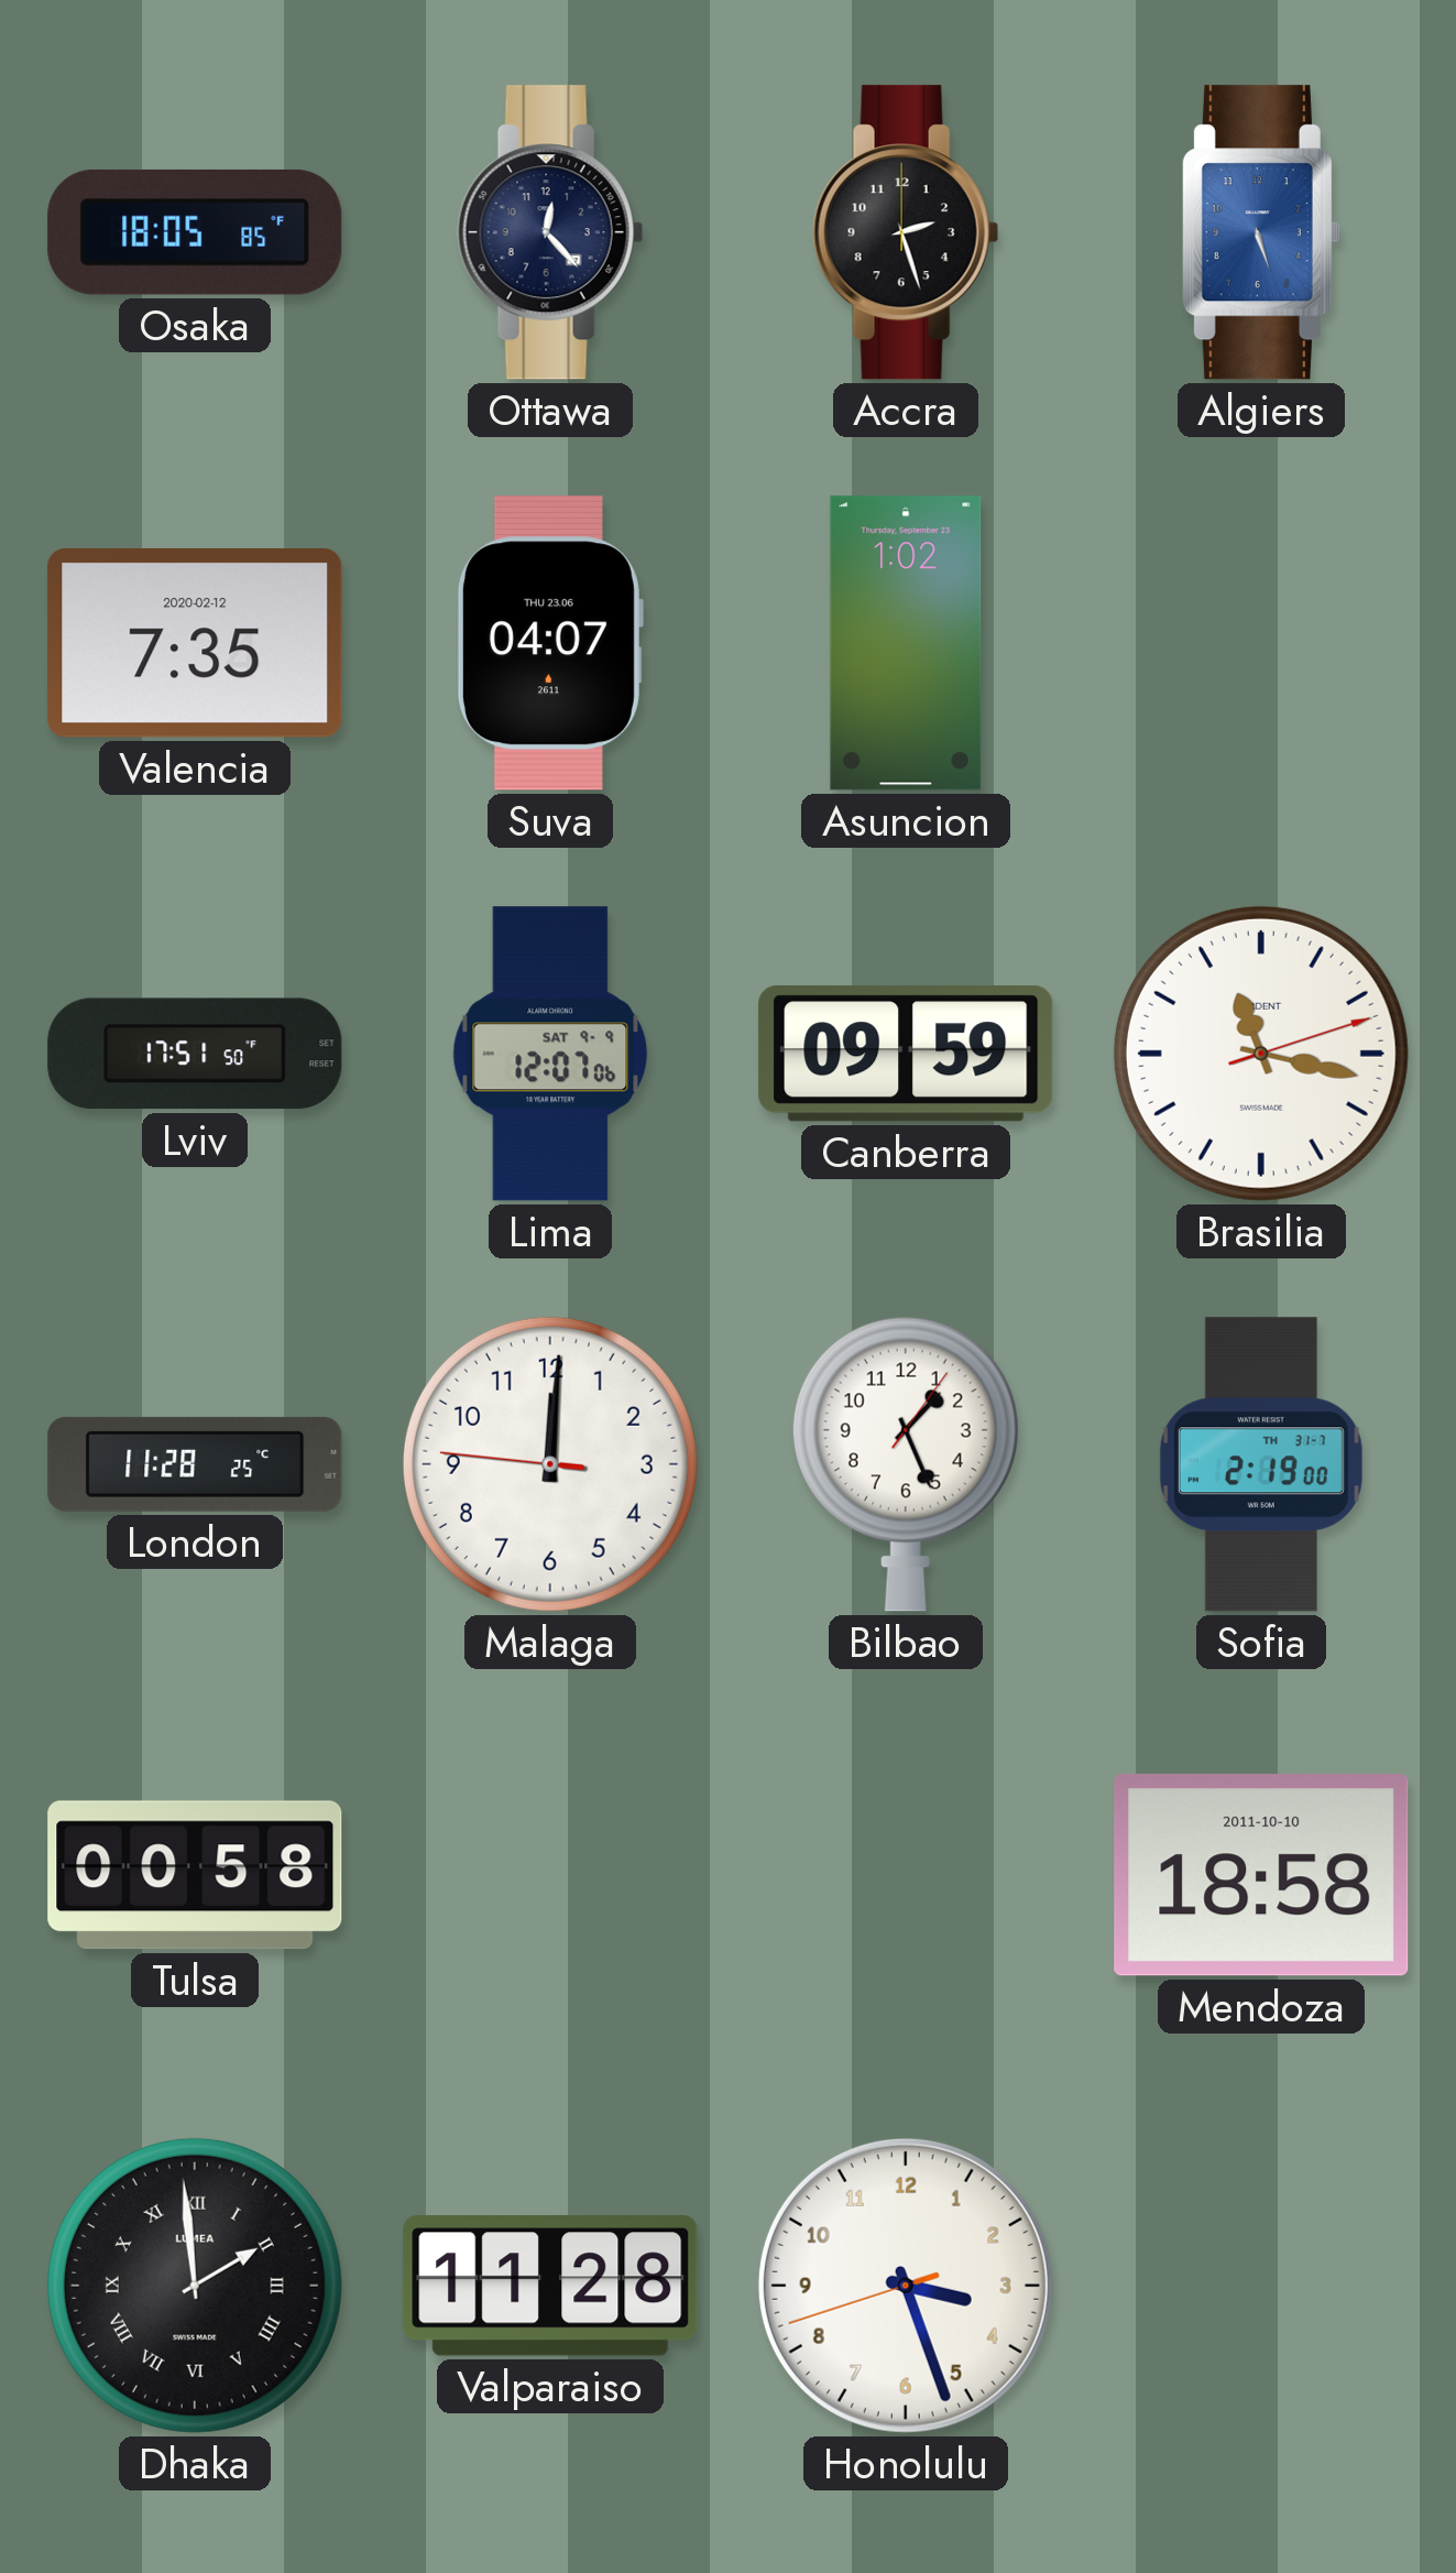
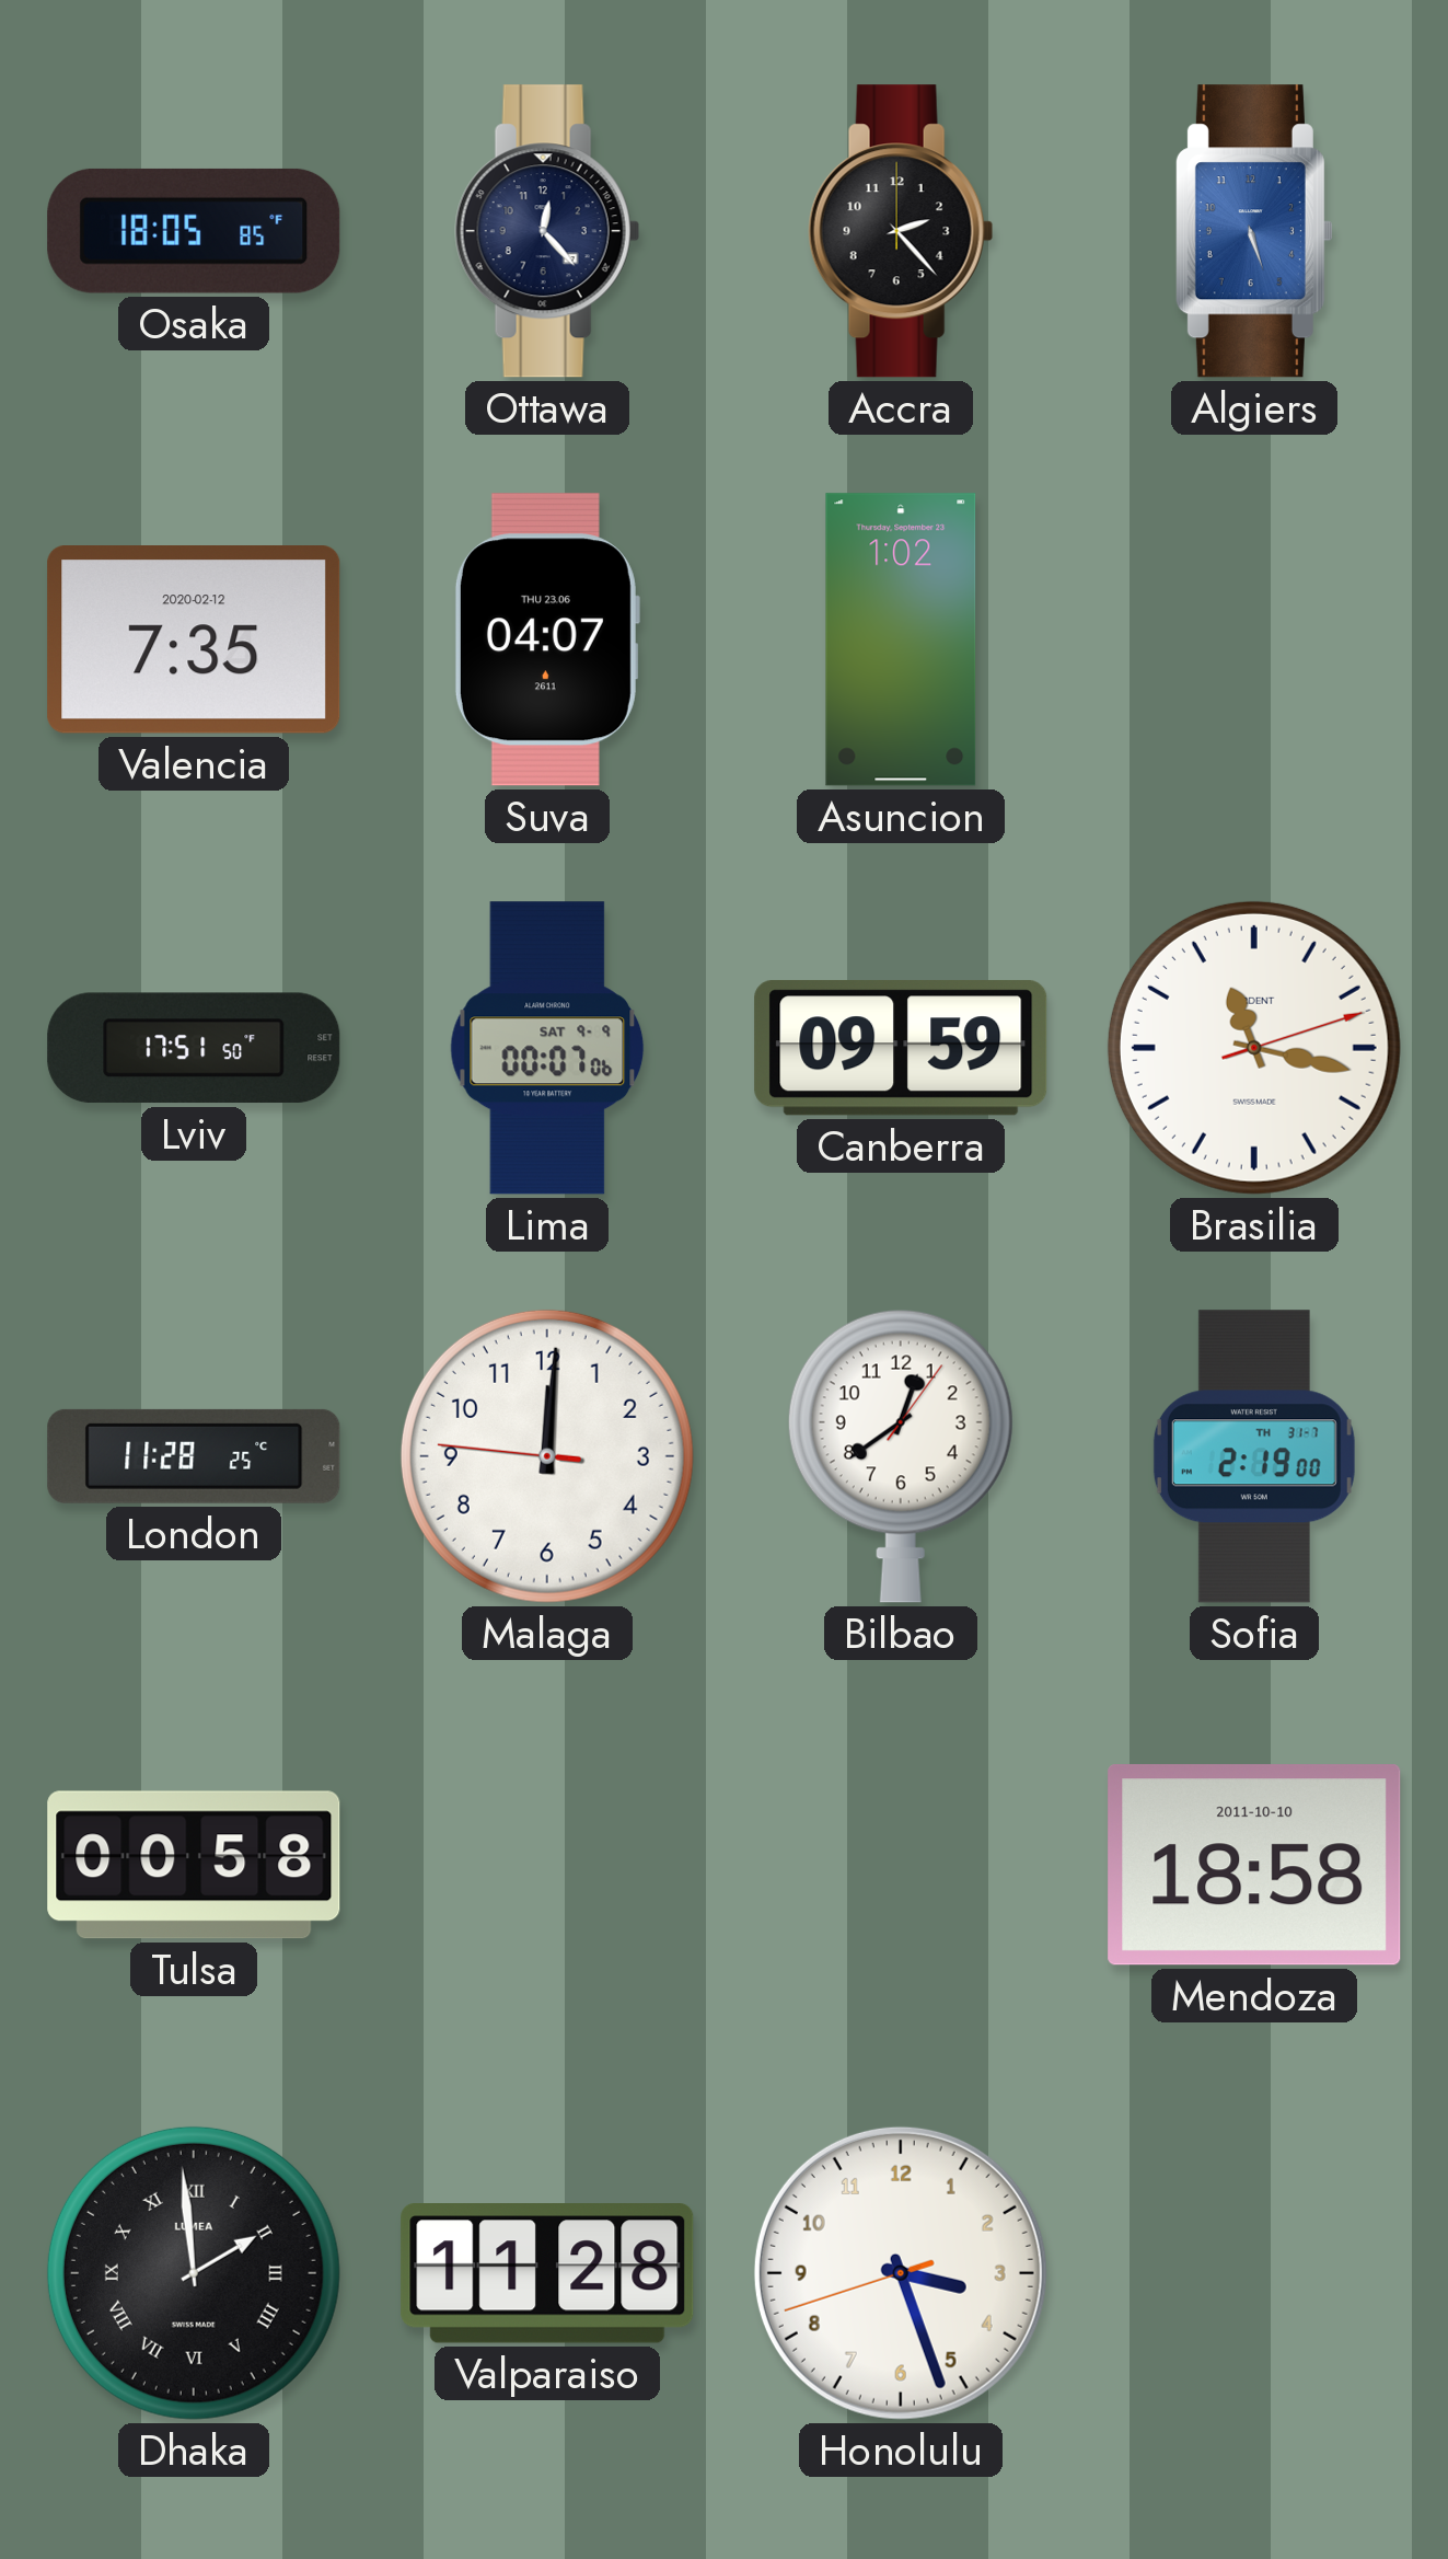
Accra: 2:27 -> 2:23 (901, 231)
Lima: 12:07 -> 00:07 (547, 1048)
Bilbao: 1:26 -> 12:39 (901, 1456)
